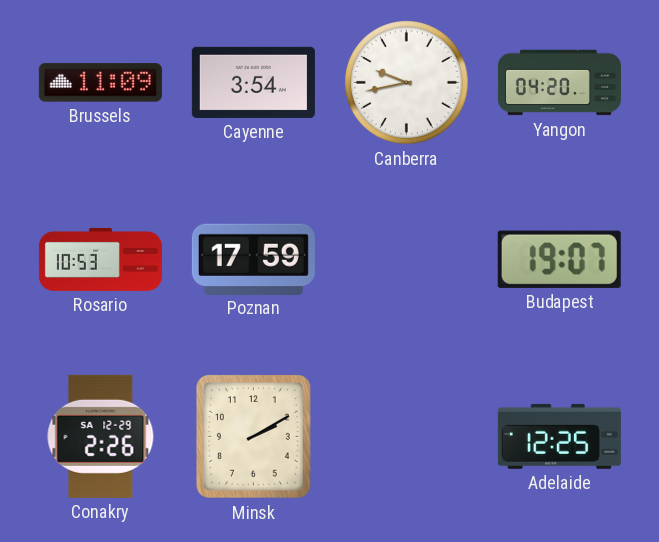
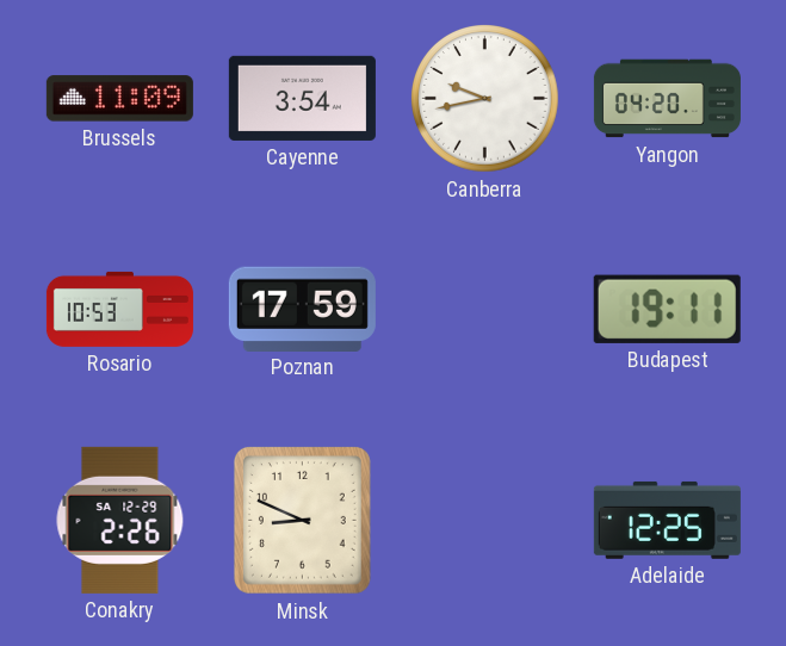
Budapest: 19:07 -> 19:11 (667, 309)
Minsk: 2:10 -> 8:49 (302, 520)
